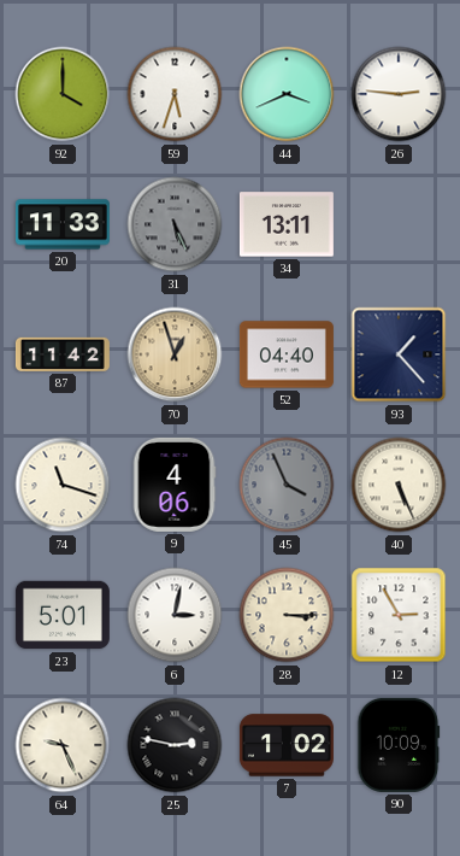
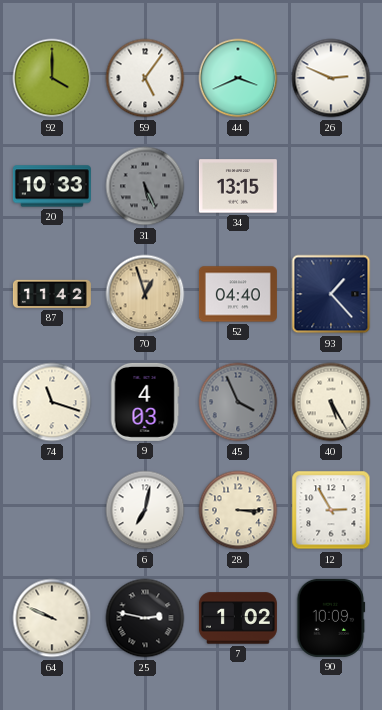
59: 5:33 -> 5:06 (145, 78)
26: 2:46 -> 2:49 (331, 78)
20: 11:33 -> 10:33 (52, 186)
34: 13:11 -> 13:15 (238, 186)
9: 4:06 -> 4:03 (145, 402)
40: 5:26 -> 5:25 (331, 402)
23: 5:01 -> none (63, 615)
6: 3:02 -> 7:02 (145, 510)
64: 9:26 -> 9:49 (52, 618)
